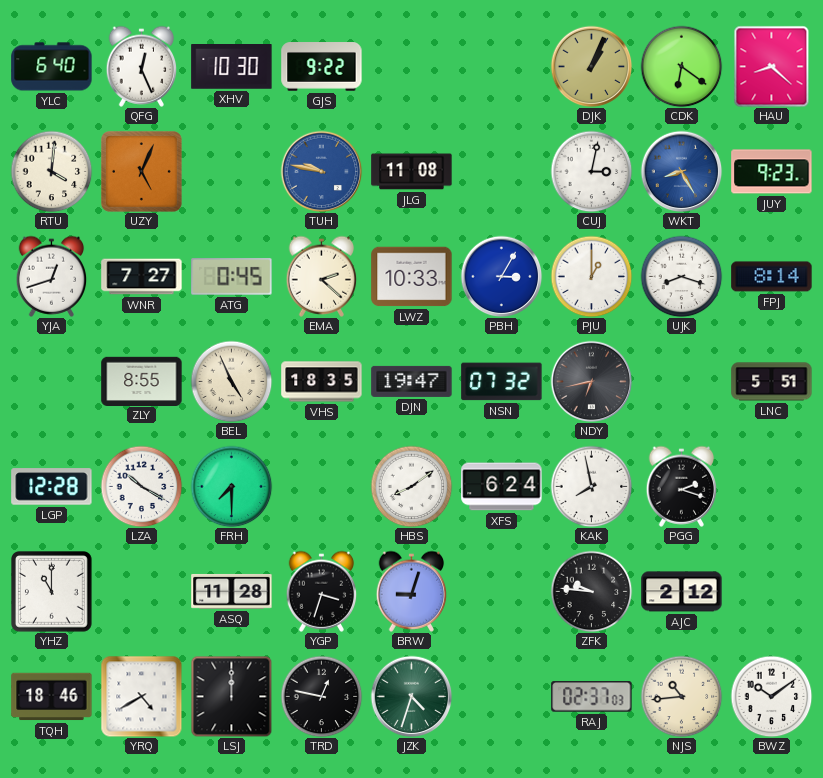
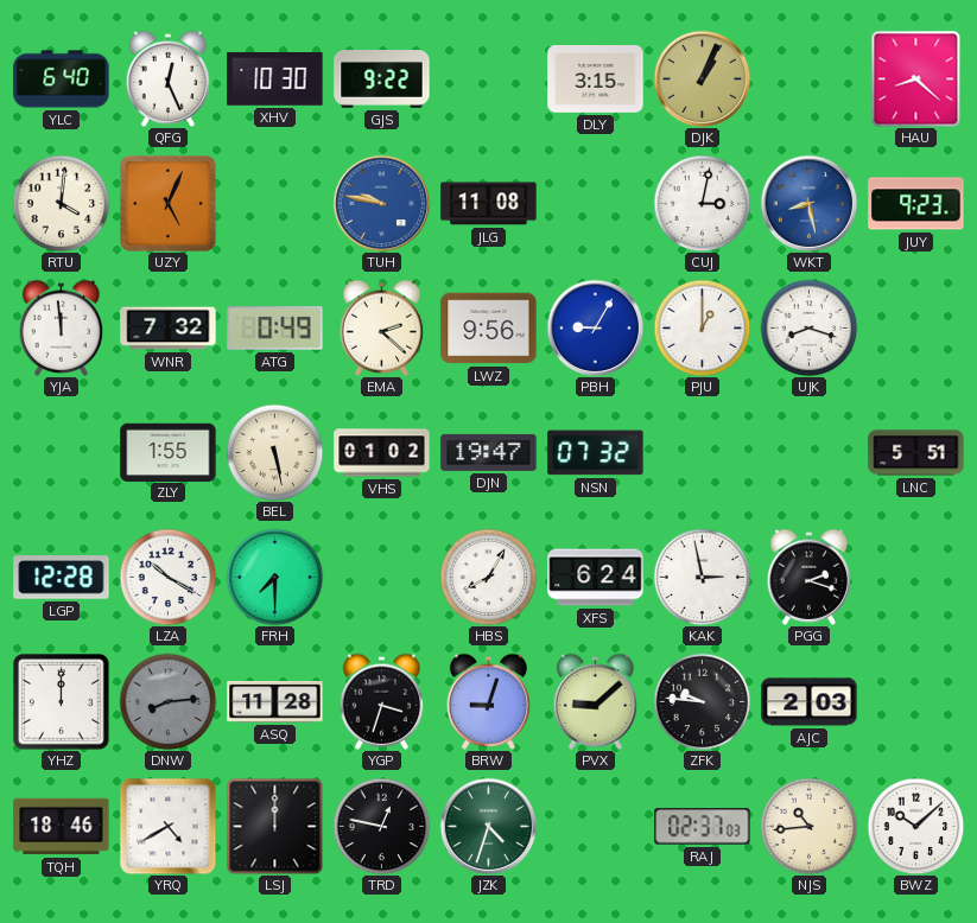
DLY: none -> 3:15 (596, 79)
CDK: 6:21 -> none (681, 66)
WKT: 8:25 -> 8:28 (808, 203)
YJA: 12:42 -> 11:59 (62, 327)
WNR: 7:27 -> 7:32 (169, 329)
ATG: 0:45 -> 0:49 (275, 329)
LWZ: 10:33 -> 9:56 (489, 329)
PBH: 3:05 -> 9:05 (595, 327)
FPJ: 8:14 -> none (772, 277)
ZLY: 8:55 -> 1:55 (169, 452)
BEL: 4:56 -> 5:28 (274, 452)
VHS: 18:35 -> 01:02 (382, 453)
NDY: 6:43 -> none (591, 381)
HBS: 8:09 -> 8:05 (488, 577)
KAK: 7:58 -> 2:58 (702, 577)
YHZ: 11:00 -> 12:00 (62, 702)
DNW: none -> 8:14 (167, 701)
PVX: none -> 9:08 (596, 701)
AJC: 2:12 -> 2:03 (810, 702)
BWZ: 10:09 -> 10:08 (915, 826)
